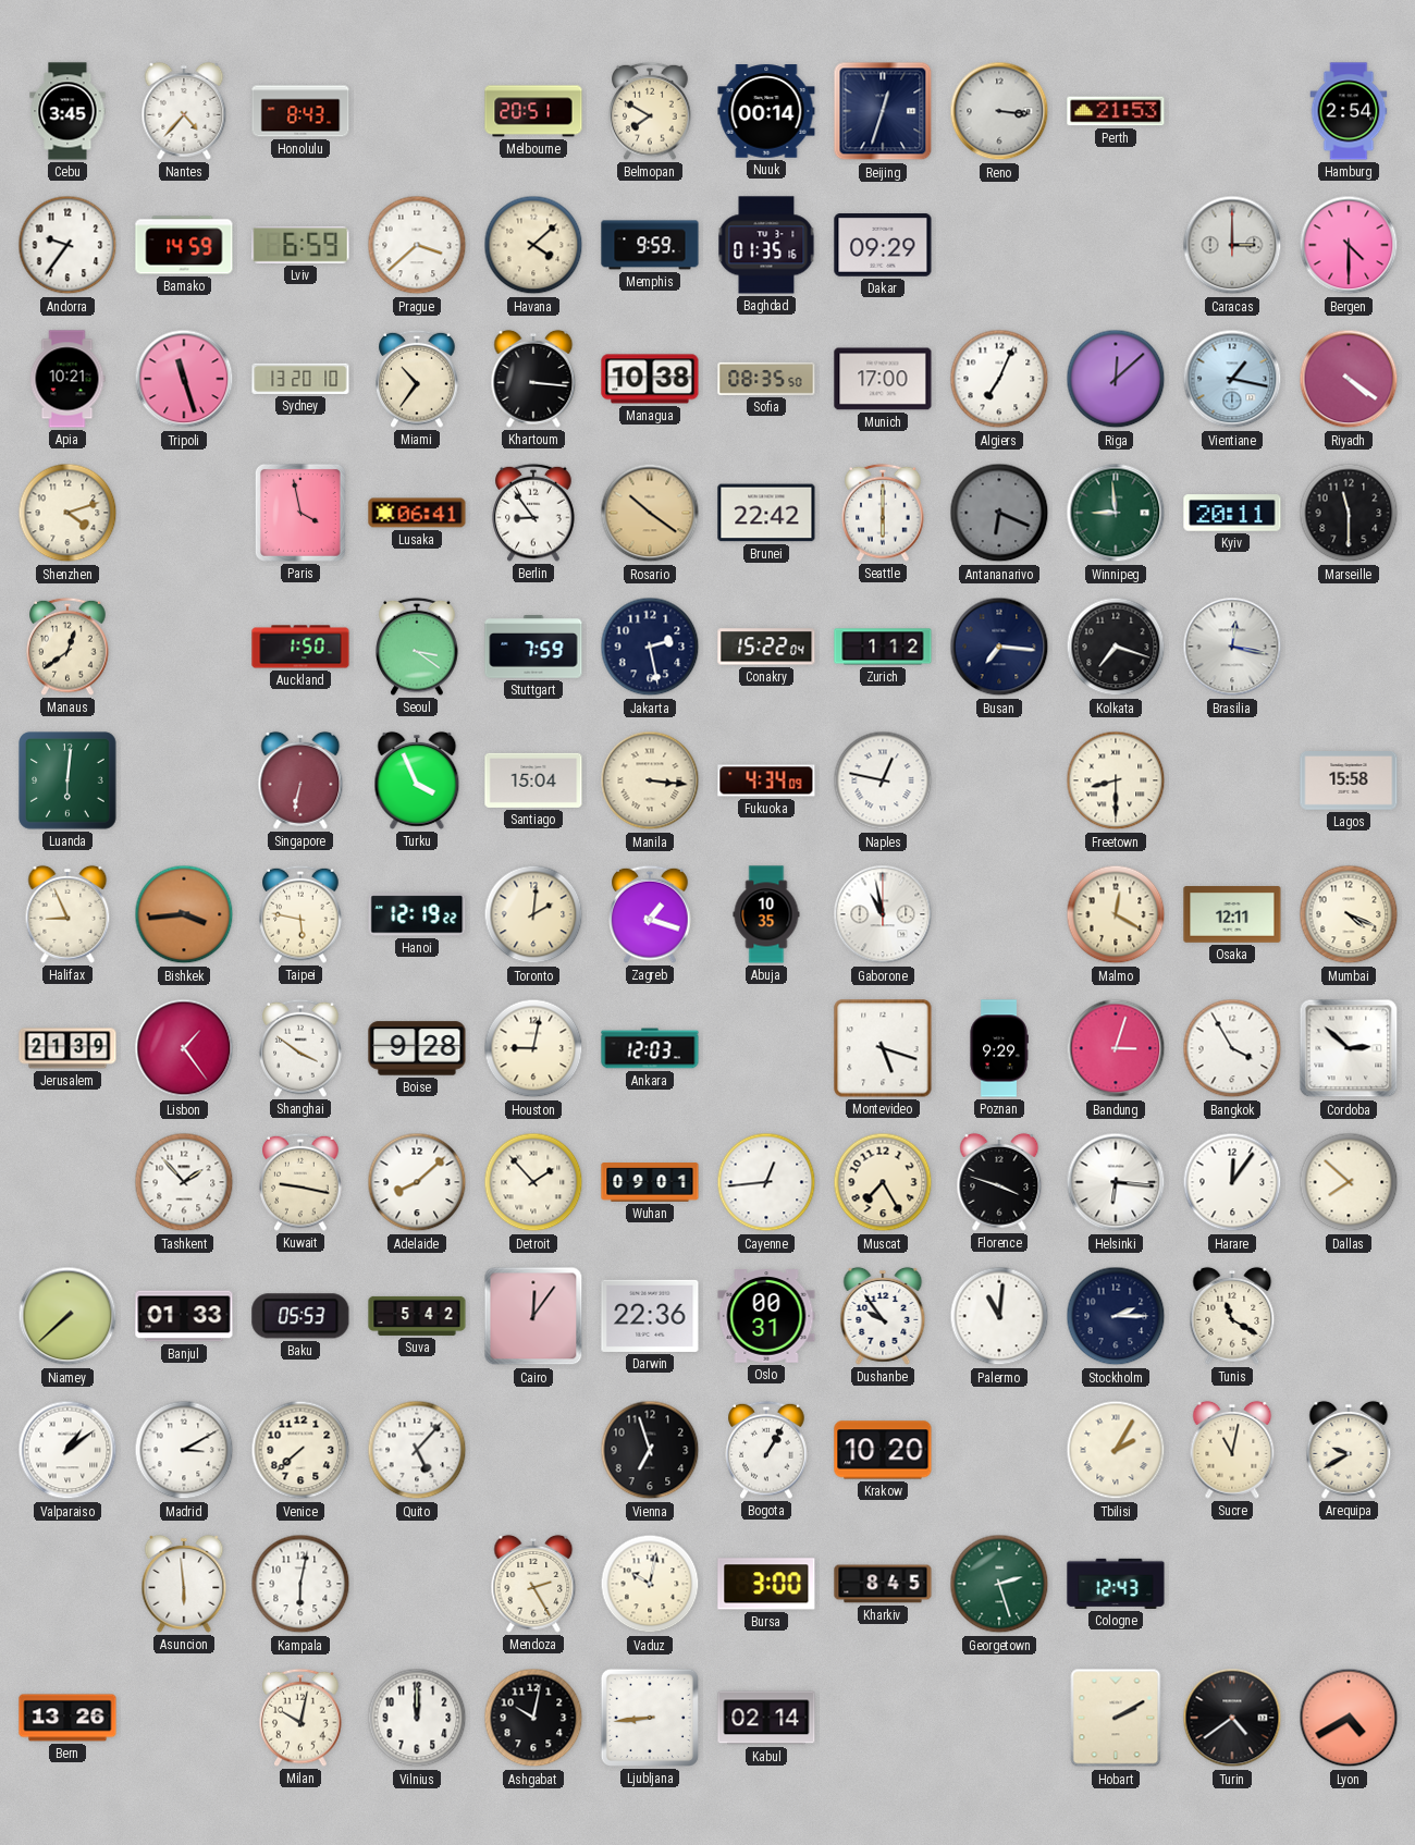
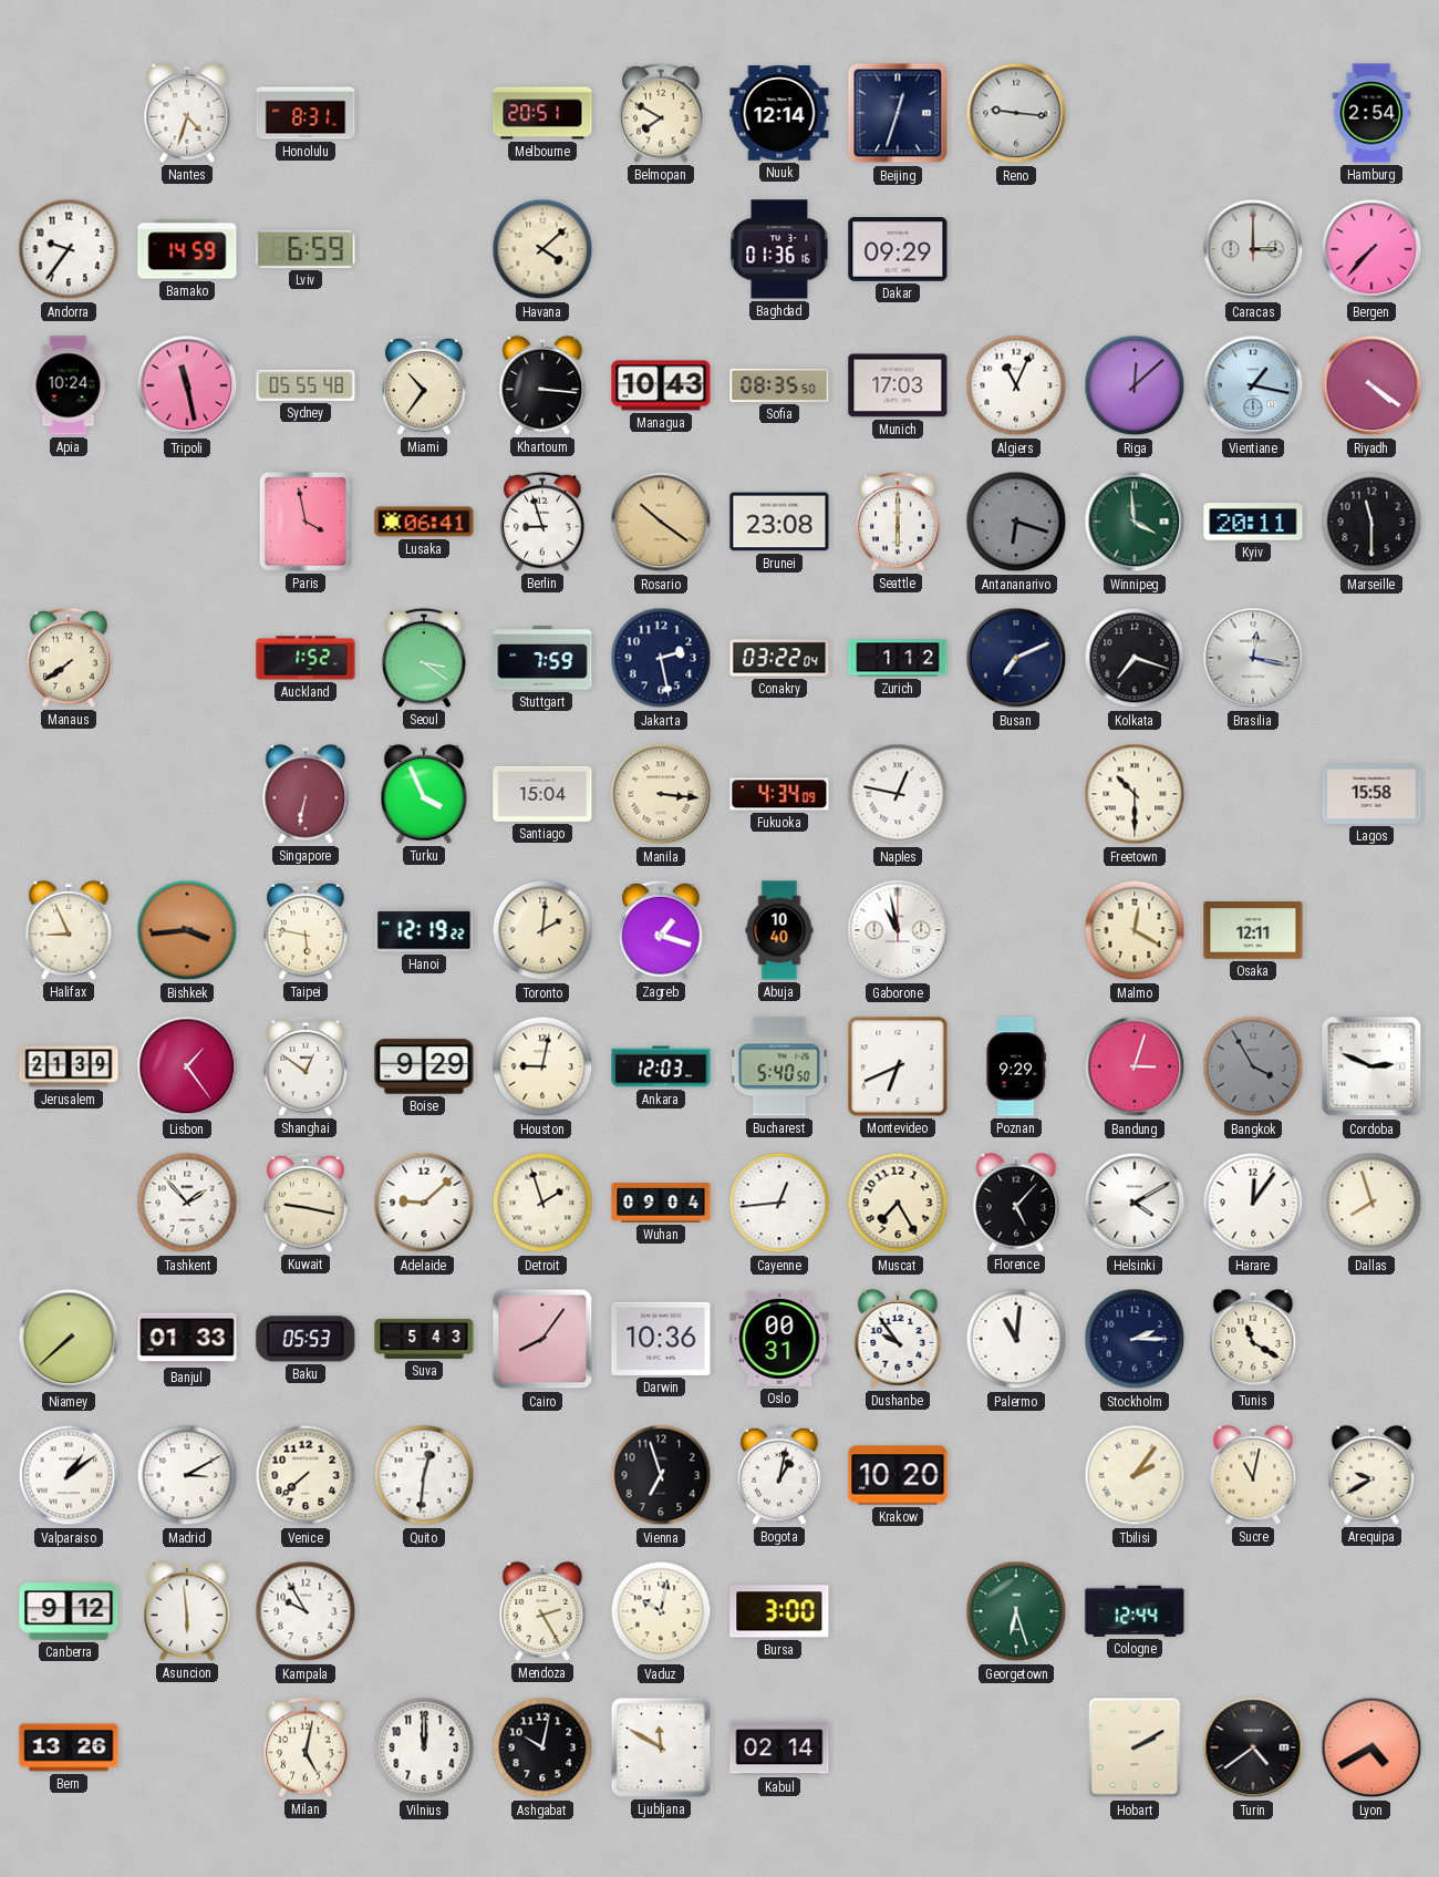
Cebu: 3:45 -> none (67, 111)
Nantes: 4:37 -> 4:33 (187, 113)
Honolulu: 8:43 -> 8:31 (306, 113)
Nuuk: 00:14 -> 12:14 (779, 113)
Reno: 3:16 -> 9:16 (1016, 113)
Perth: 21:53 -> none (1116, 111)
Prague: 3:38 -> none (417, 245)
Memphis: 9:59 -> none (650, 245)
Baghdad: 01:35 -> 01:36 (779, 249)
Bergen: 4:30 -> 7:37 (1371, 249)
Apia: 10:21 -> 10:24 (69, 385)
Tripoli: 11:27 -> 11:28 (187, 385)
Sydney: 13:20 -> 05:55 (306, 385)
Managua: 10:38 -> 10:43 (661, 385)
Munich: 17:00 -> 17:03 (898, 385)
Algiers: 7:04 -> 11:04 (1016, 385)
Shenzhen: 4:12 -> none (67, 513)
Berlin: 8:54 -> 8:57 (542, 522)
Brunei: 22:42 -> 23:08 (779, 522)
Antananarivo: 6:19 -> 6:18 (1016, 522)
Winnipeg: 8:59 -> 3:59 (1135, 522)
Manaus: 12:39 -> 7:39 (69, 658)
Auckland: 1:50 -> 1:52 (306, 658)
Conakry: 15:22 -> 03:22 (779, 658)
Busan: 7:16 -> 7:11 (1016, 658)
Luanda: 6:01 -> none (67, 780)
Freetown: 8:30 -> 10:30 (1135, 794)
Abuja: 10:35 -> 10:40 (779, 930)
Mumbai: 4:19 -> none (1349, 914)
Shanghai: 3:51 -> 12:51 (306, 1066)
Boise: 9:28 -> 9:29 (424, 1066)
Bucharest: none -> 5:40 (779, 1066)
Montevideo: 5:18 -> 6:41 (898, 1066)
Bangkok dial: white -> grey (1253, 1066)
Cordoba: 2:52 -> 2:49 (1371, 1066)
Adelaide: 8:08 -> 9:08 (424, 1203)
Detroit: 1:53 -> 1:57 (542, 1203)
Wuhan: 09:01 -> 09:04 (661, 1203)
Florence: 3:48 -> 5:07 (1016, 1203)
Helsinki: 6:16 -> 4:10 (1135, 1203)
Dallas: 7:52 -> 7:57 (1371, 1203)
Suva: 5:42 -> 5:43 (424, 1339)
Cairo: 12:06 -> 8:06 (542, 1339)
Darwin: 22:36 -> 10:36 (661, 1339)
Quito: 5:07 -> 12:31 (424, 1475)
Bogota: 1:05 -> 1:02 (779, 1475)
Tbilisi: 2:05 -> 2:06 (1135, 1475)
Canberra: none -> 9:12 (69, 1611)
Kampala: 6:02 -> 9:55 (306, 1611)
Kharkiv: 8:45 -> none (883, 1584)
Georgetown: 2:27 -> 6:27 (1016, 1611)
Cologne: 12:43 -> 12:44 (1135, 1611)
Milan: 10:02 -> 5:02 (306, 1747)
Ljubljana: 8:44 -> 11:50 (661, 1747)
